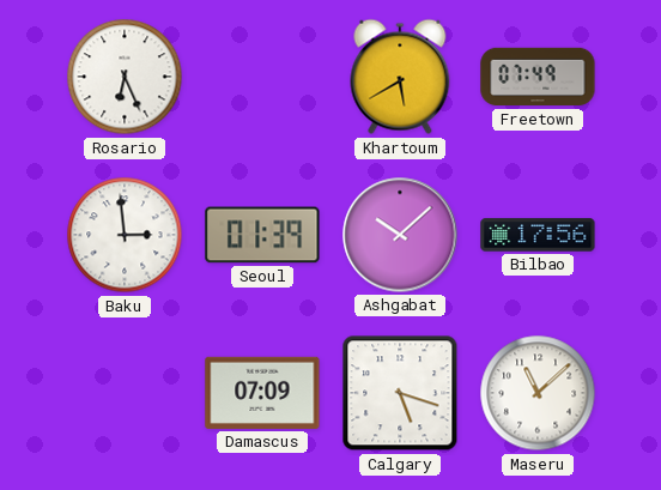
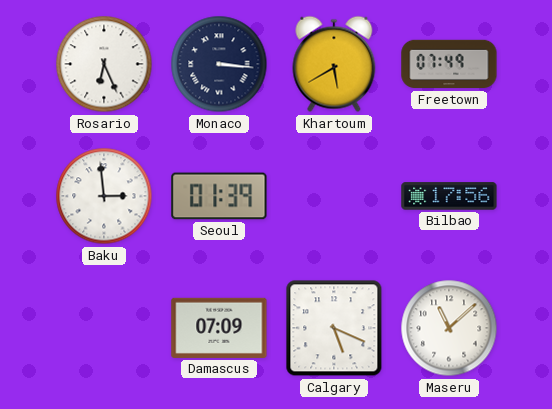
Monaco: none -> 3:16 (219, 64)
Ashgabat: 10:08 -> none (400, 235)
Calgary: 5:18 -> 5:19 (334, 328)
